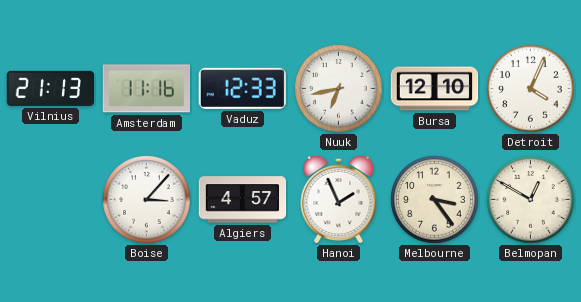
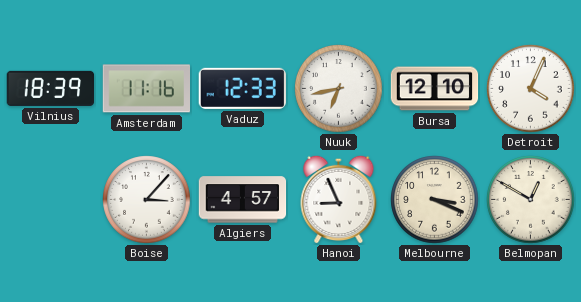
Vilnius: 21:13 -> 18:39 (51, 88)
Hanoi: 1:56 -> 8:56 (339, 199)
Melbourne: 3:24 -> 3:19 (435, 200)
